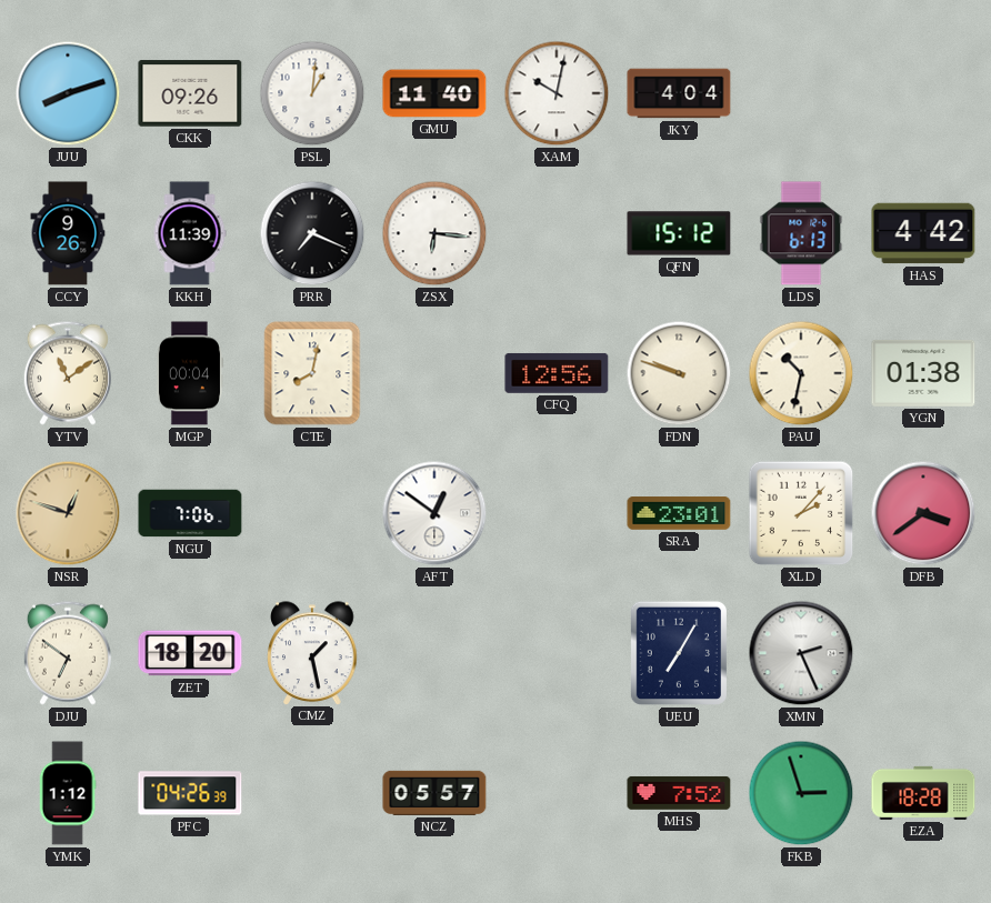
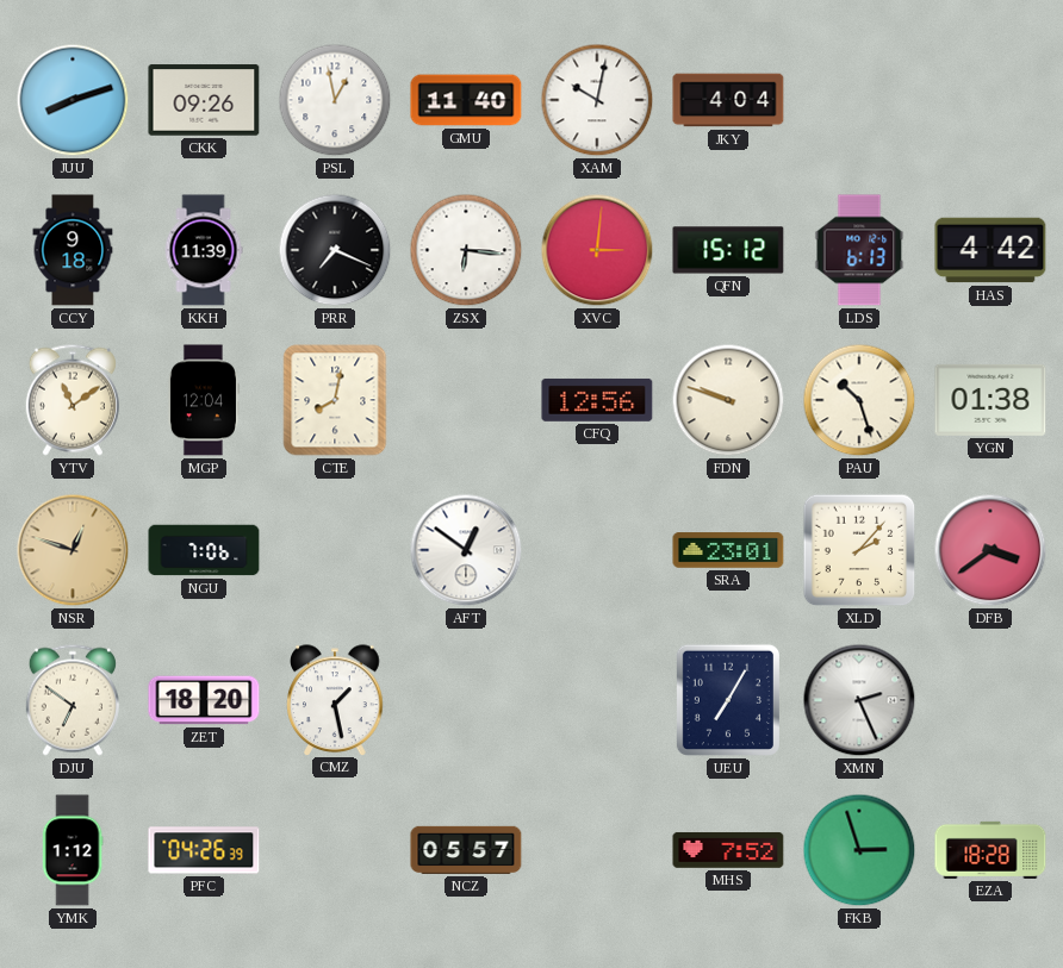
PSL: 1:01 -> 12:58 (335, 100)
CCY: 9:26 -> 9:18 (73, 250)
XVC: none -> 3:01 (597, 250)
MGP: 00:04 -> 12:04 (203, 400)
PAU: 10:32 -> 10:27 (859, 400)
